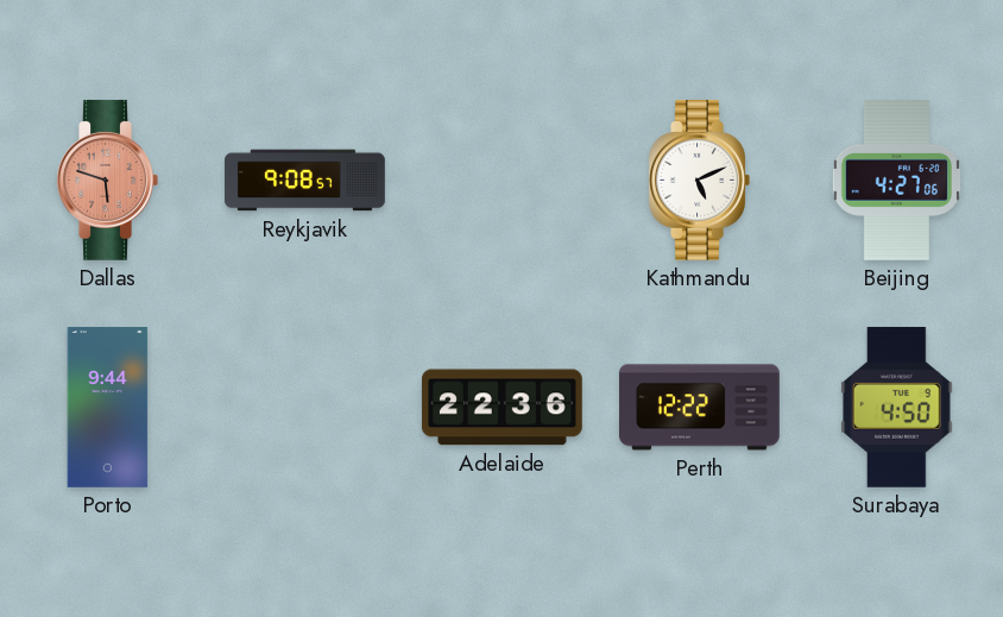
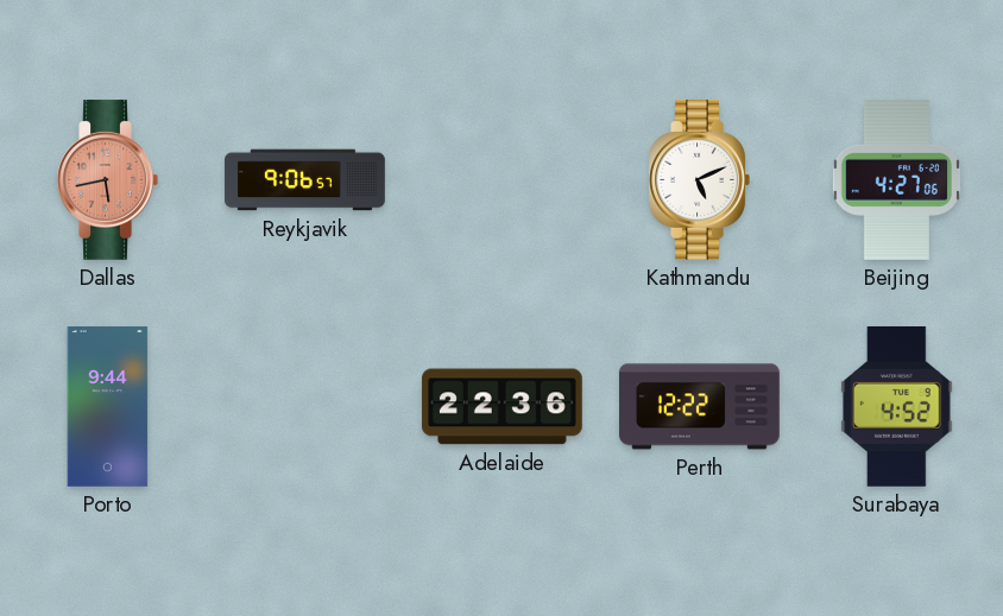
Dallas: 5:48 -> 5:43 (107, 179)
Reykjavik: 9:08 -> 9:06 (305, 180)
Surabaya: 4:50 -> 4:52 (897, 406)
